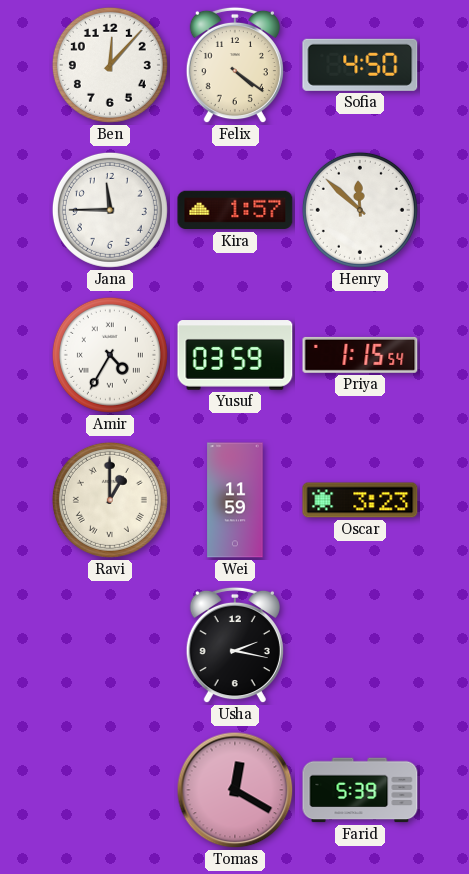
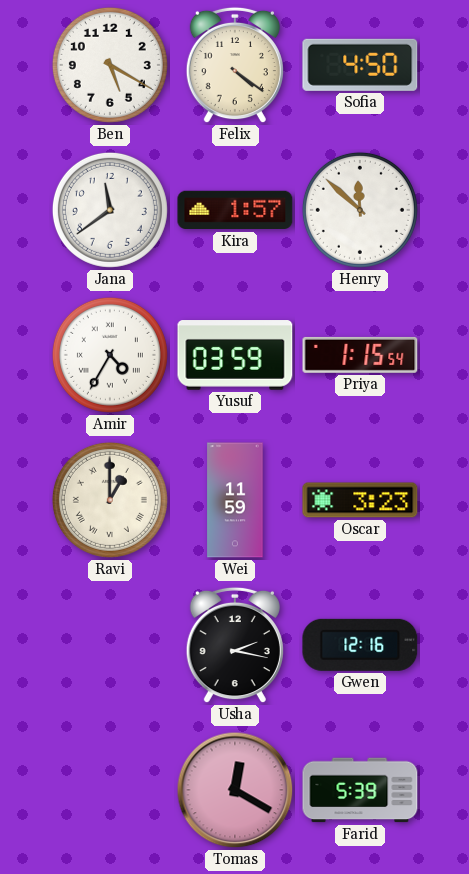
Ben: 12:07 -> 5:20 (110, 65)
Jana: 11:45 -> 11:39 (110, 210)
Gwen: none -> 12:16 (360, 645)
